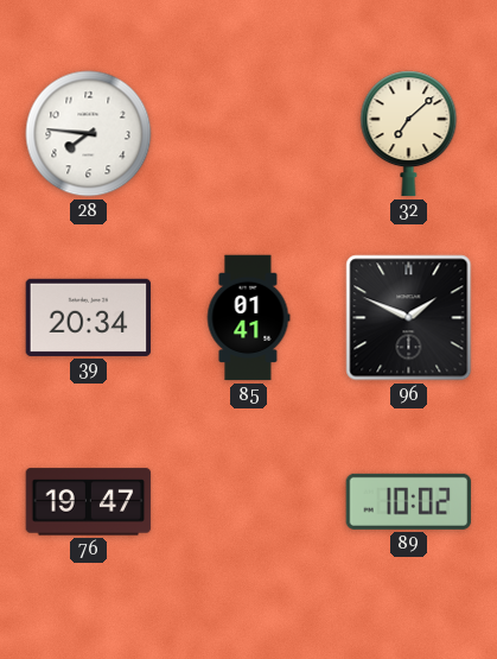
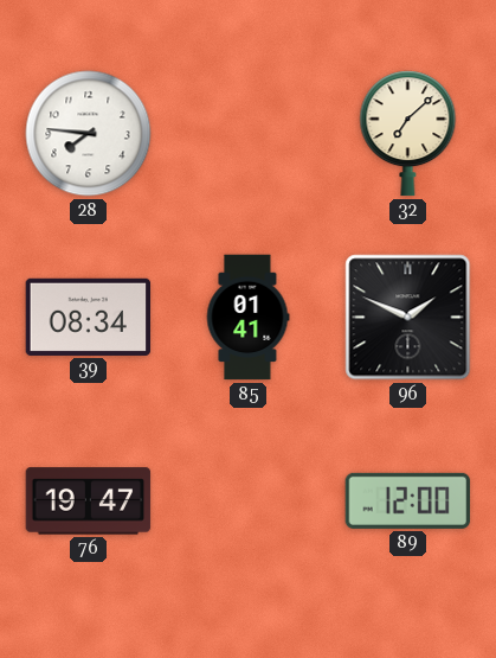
39: 20:34 -> 08:34 (89, 317)
89: 10:02 -> 12:00 (408, 500)
